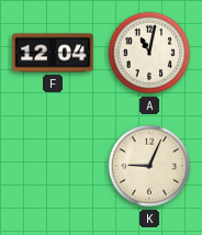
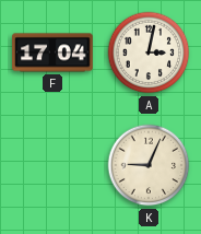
F: 12:04 -> 17:04 (52, 52)
A: 11:02 -> 3:02 (149, 52)
